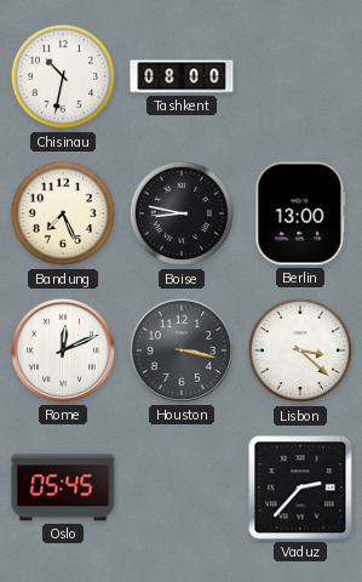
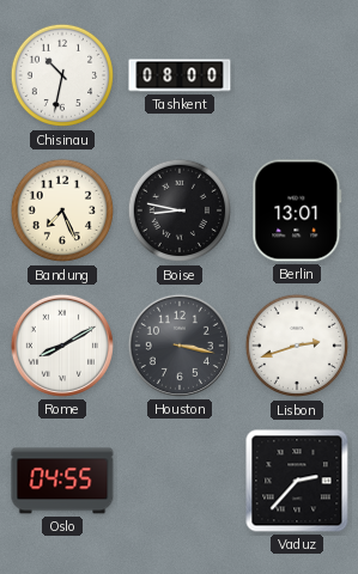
Berlin: 13:00 -> 13:01 (297, 210)
Rome: 12:11 -> 8:10 (62, 346)
Lisbon: 3:22 -> 2:42 (297, 346)
Oslo: 05:45 -> 04:55 (62, 481)
